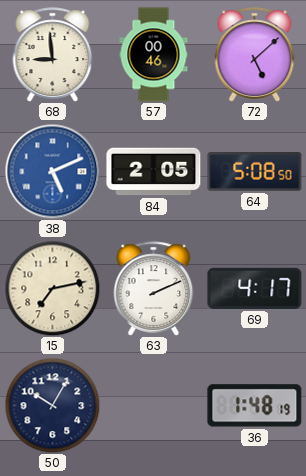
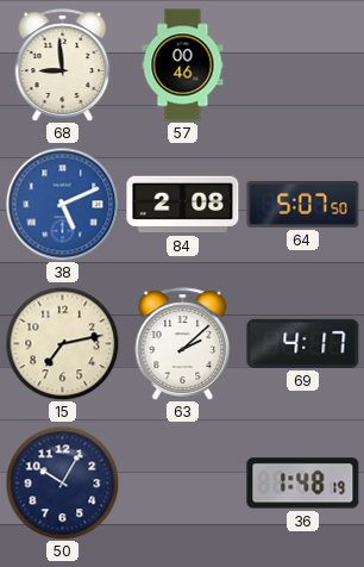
72: 5:08 -> none (255, 55)
84: 2:05 -> 2:08 (183, 205)
64: 5:08 -> 5:07 (303, 205)
63: 2:11 -> 2:08 (183, 344)
